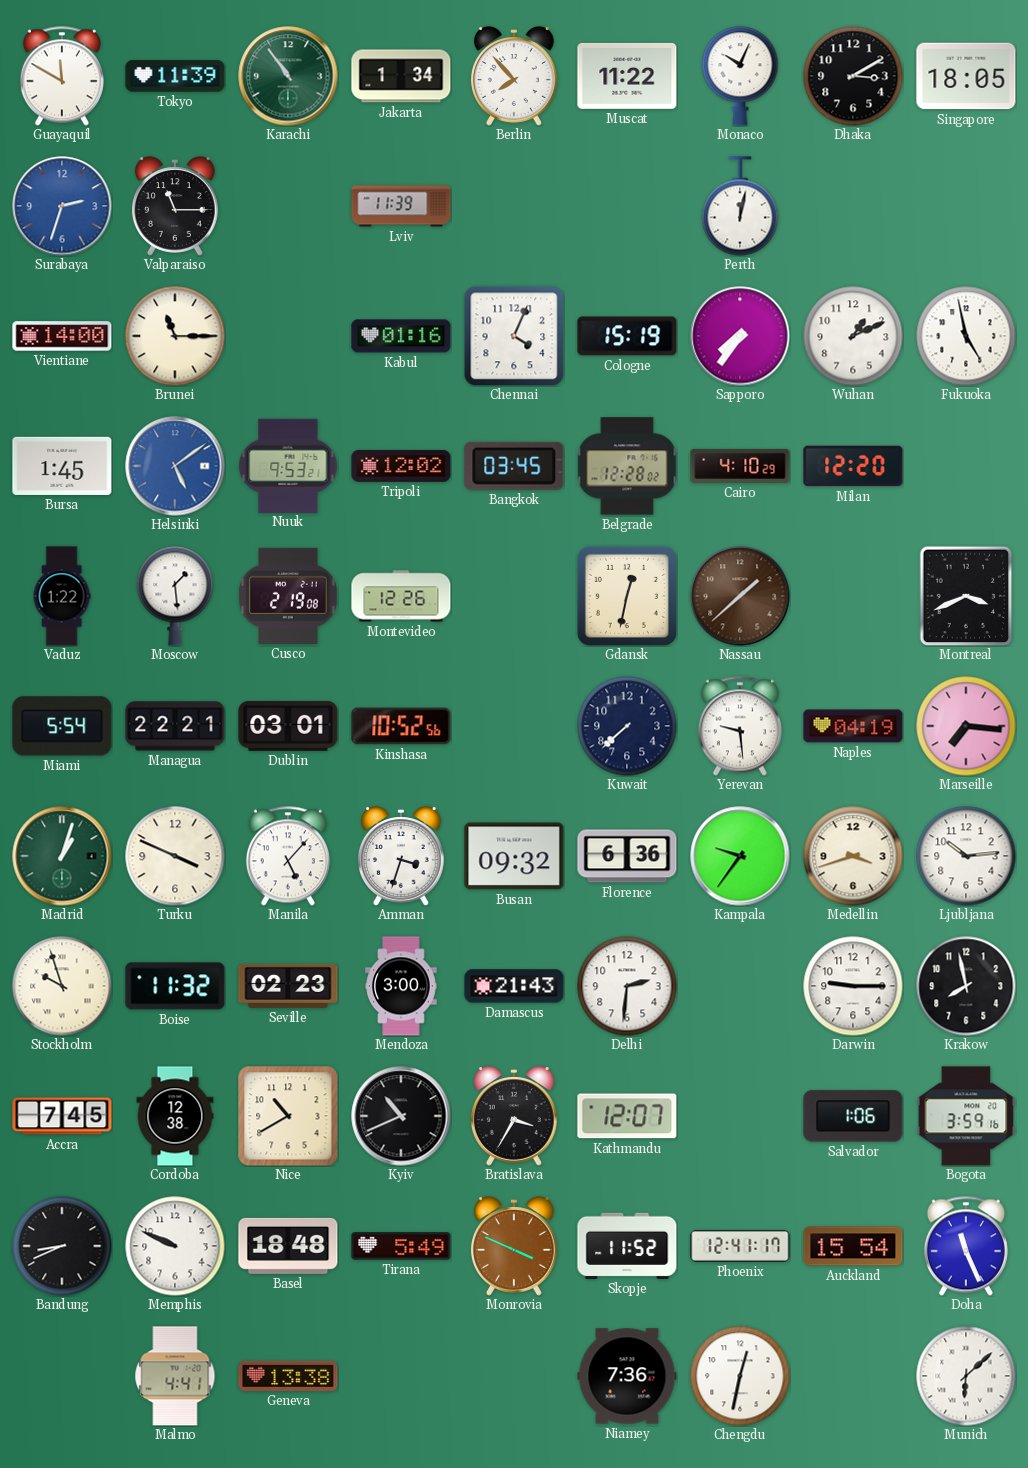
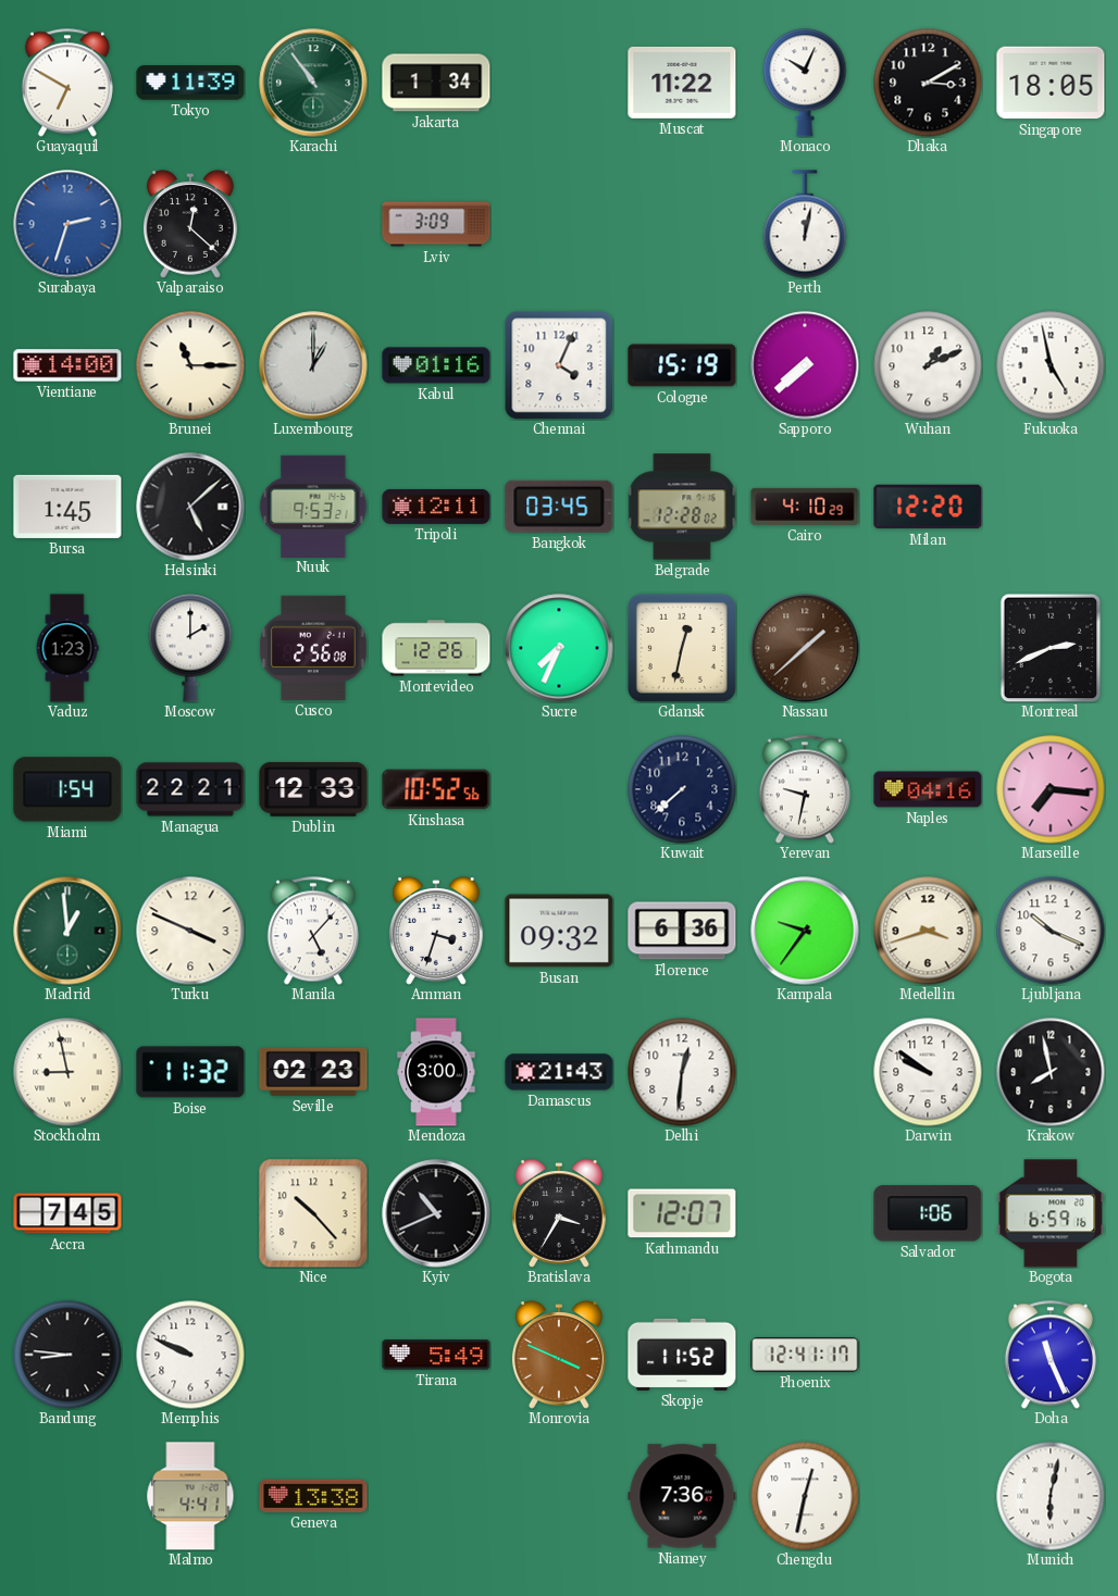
Guayaquil: 11:50 -> 6:50 (67, 83)
Berlin: 7:53 -> none (514, 76)
Valparaiso: 11:15 -> 12:22 (190, 224)
Lviv: 11:39 -> 3:09 (436, 224)
Luxembourg: none -> 1:00 (313, 365)
Sapporo: 7:36 -> 7:38 (805, 365)
Helsinki: 5:09 -> 5:08 (190, 507)
Helsinki dial: blue -> black (190, 507)
Tripoli: 12:02 -> 12:11 (436, 507)
Vaduz: 1:22 -> 1:23 (67, 648)
Moscow: 1:29 -> 2:00 (190, 648)
Cusco: 2:19 -> 2:56 (313, 648)
Sucre: none -> 7:34 (559, 648)
Montreal: 3:41 -> 2:41 (1051, 648)
Miami: 5:54 -> 1:54 (67, 789)
Dublin: 03:01 -> 12:33 (313, 789)
Yerevan: 9:29 -> 9:32 (805, 789)
Naples: 04:19 -> 04:16 (928, 789)
Madrid: 1:03 -> 12:59 (67, 931)
Ljubljana: 10:14 -> 10:19 (1051, 931)
Stockholm: 9:57 -> 8:58 (67, 1072)
Delhi: 2:31 -> 12:31 (682, 1072)
Darwin: 9:15 -> 9:51 (928, 1072)
Cordoba: 12:38 -> none (175, 1116)
Nice: 10:40 -> 10:23 (313, 1213)
Bogota: 3:59 -> 6:59 (1051, 1213)
Bandung: 8:41 -> 8:46 (67, 1355)
Basel: 18:48 -> none (288, 1246)
Auckland: 15:54 -> none (853, 1246)
Munich: 6:08 -> 6:02 (1051, 1496)
